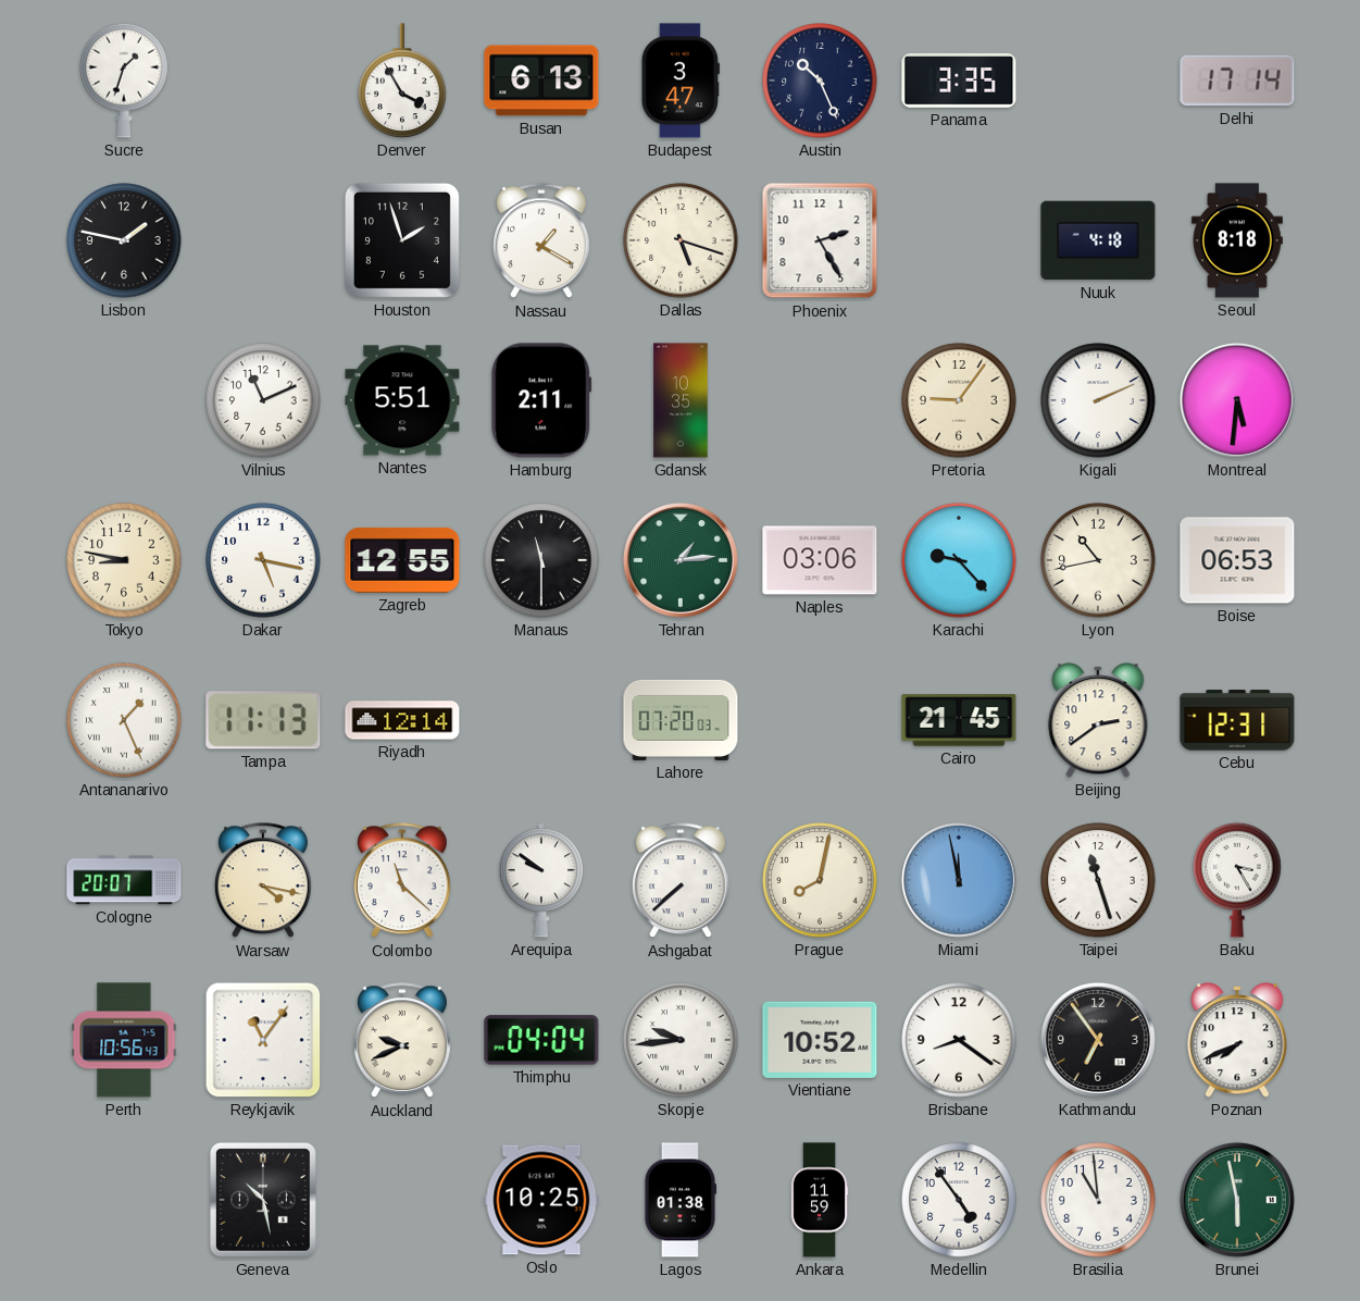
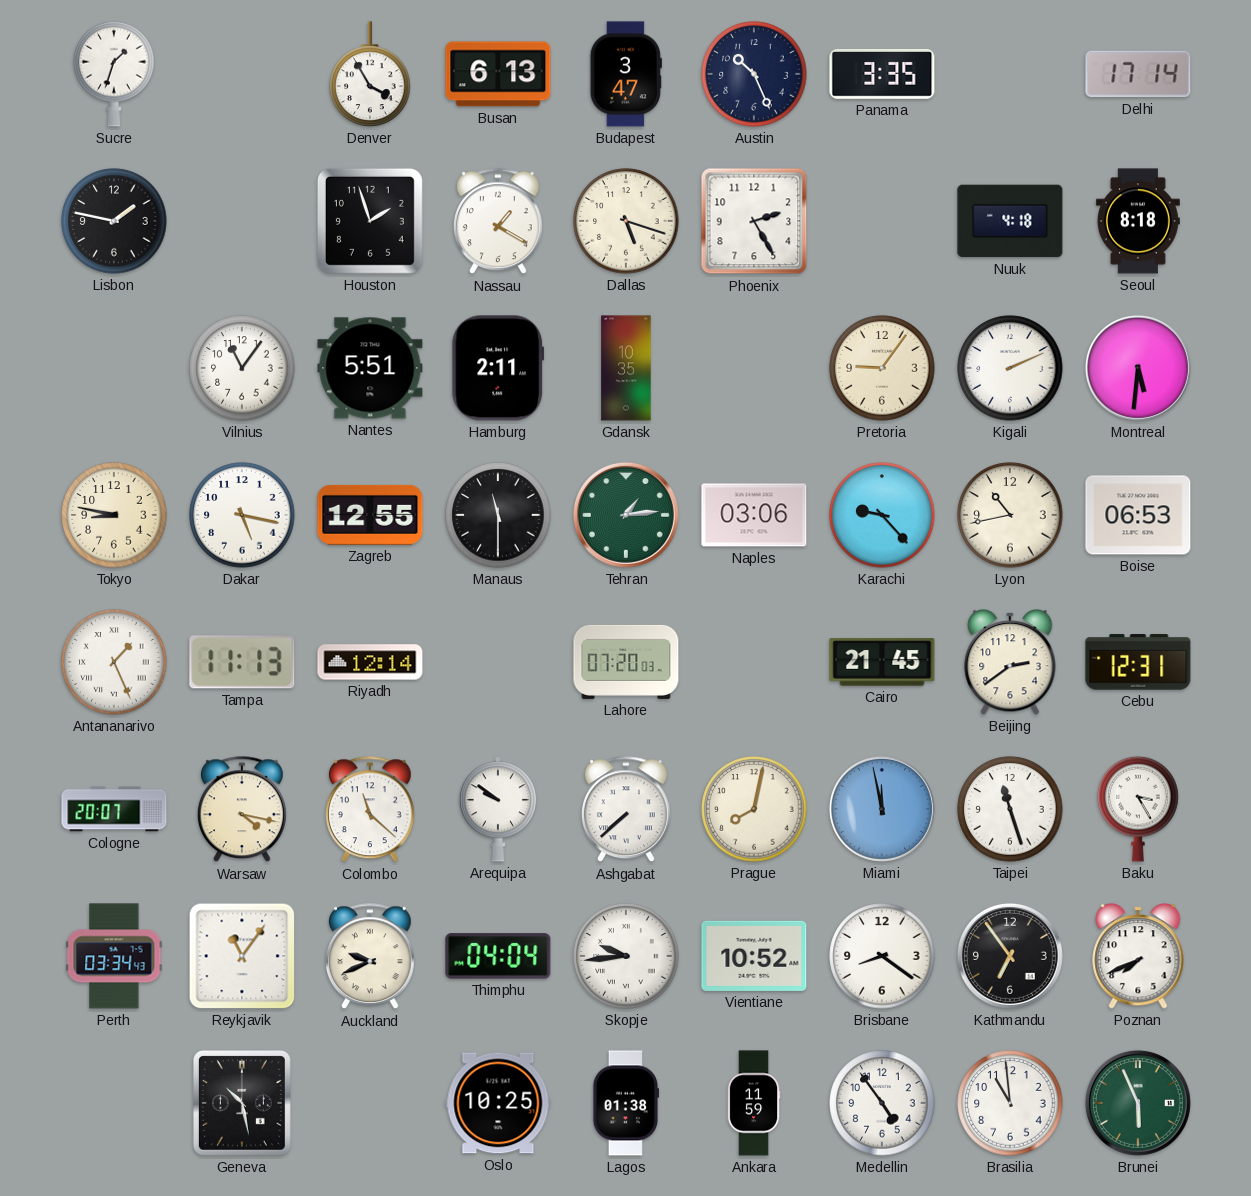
Vilnius: 11:11 -> 11:06 (242, 368)
Perth: 10:56 -> 03:34 (114, 956)
Brunei: 5:58 -> 5:56 (1138, 1103)
